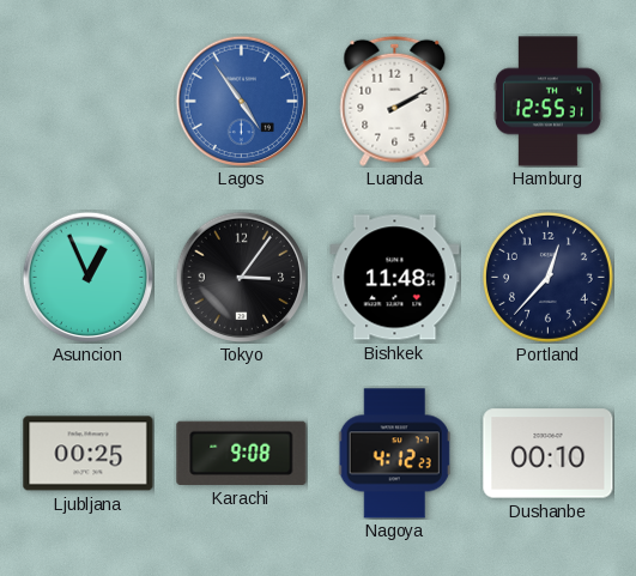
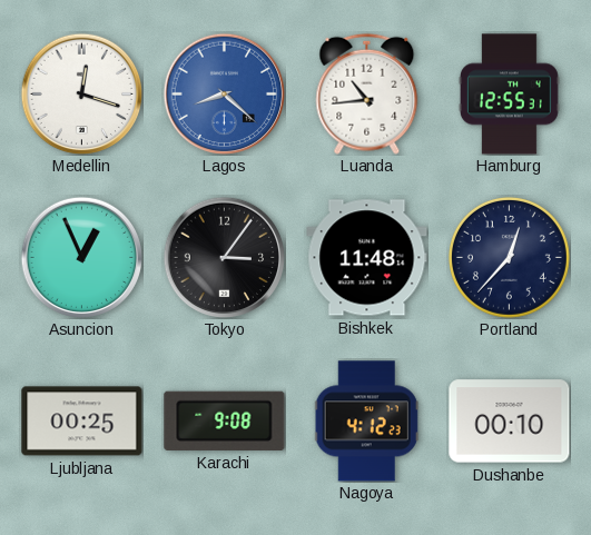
Medellin: none -> 12:18 (81, 93)
Lagos: 4:54 -> 8:22 (224, 93)
Luanda: 2:10 -> 10:44 (367, 93)
